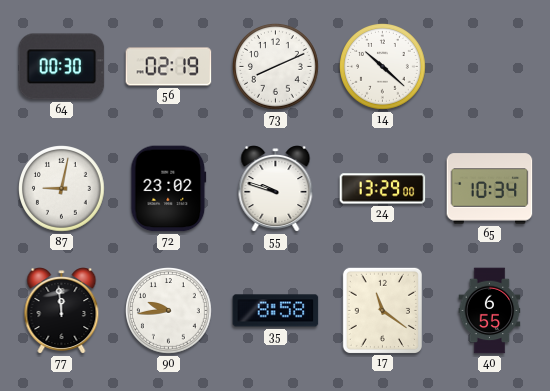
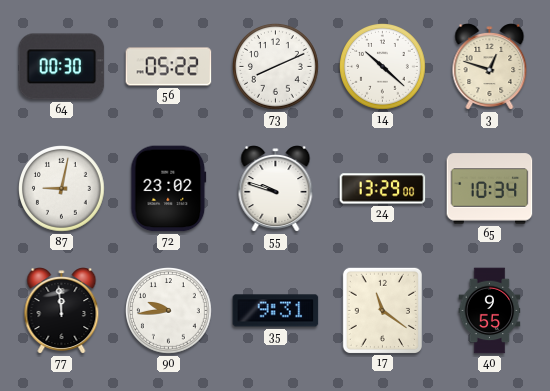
56: 02:19 -> 05:22 (169, 67)
3: none -> 12:48 (490, 67)
35: 8:58 -> 9:31 (276, 311)
40: 6:55 -> 9:55 (490, 311)
